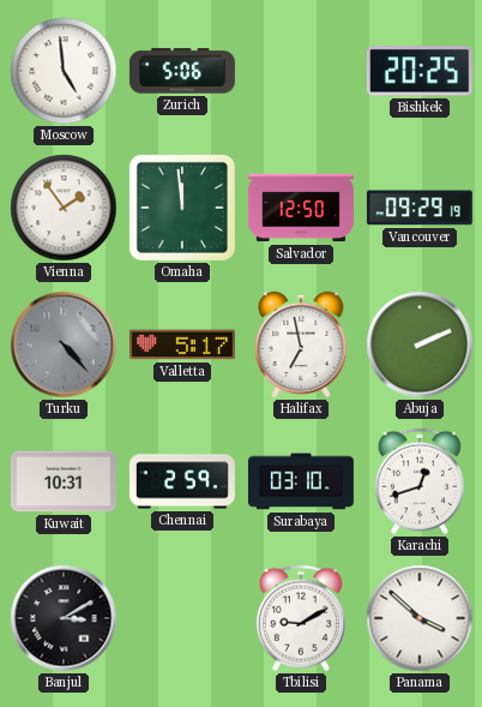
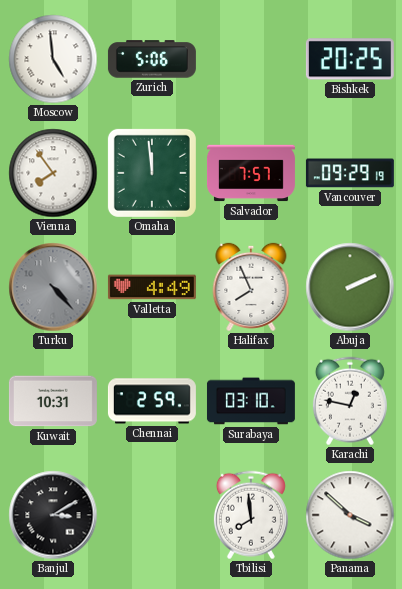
Vienna: 1:54 -> 7:54 (53, 173)
Salvador: 12:50 -> 7:57 (251, 173)
Valletta: 5:17 -> 4:49 (152, 287)
Halifax: 6:58 -> 7:56 (251, 287)
Karachi: 12:42 -> 12:47 (350, 401)
Tbilisi: 9:10 -> 7:59 (251, 515)
